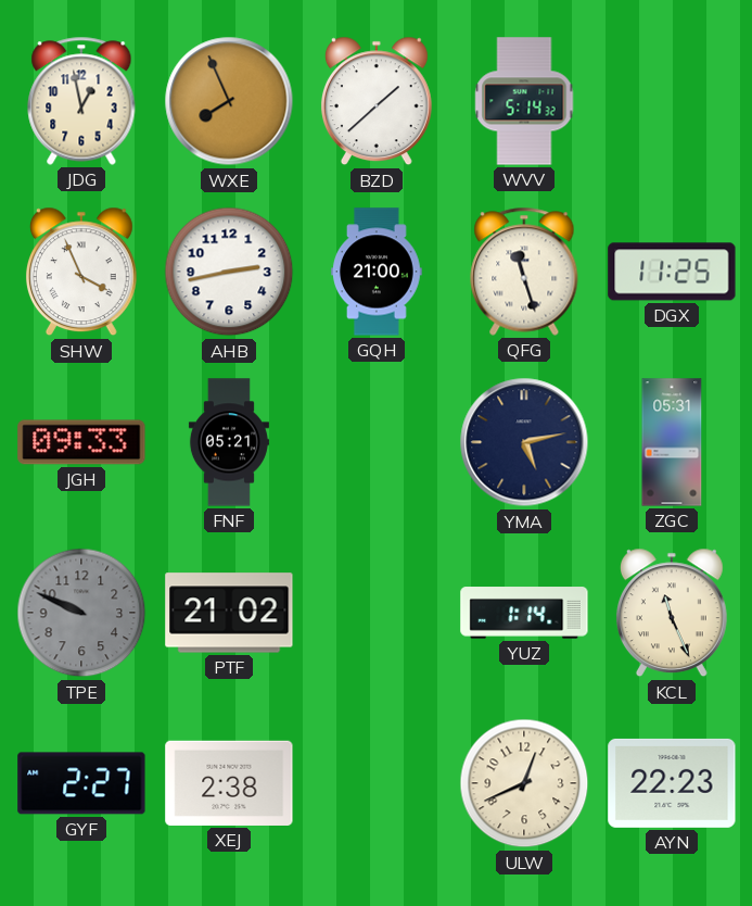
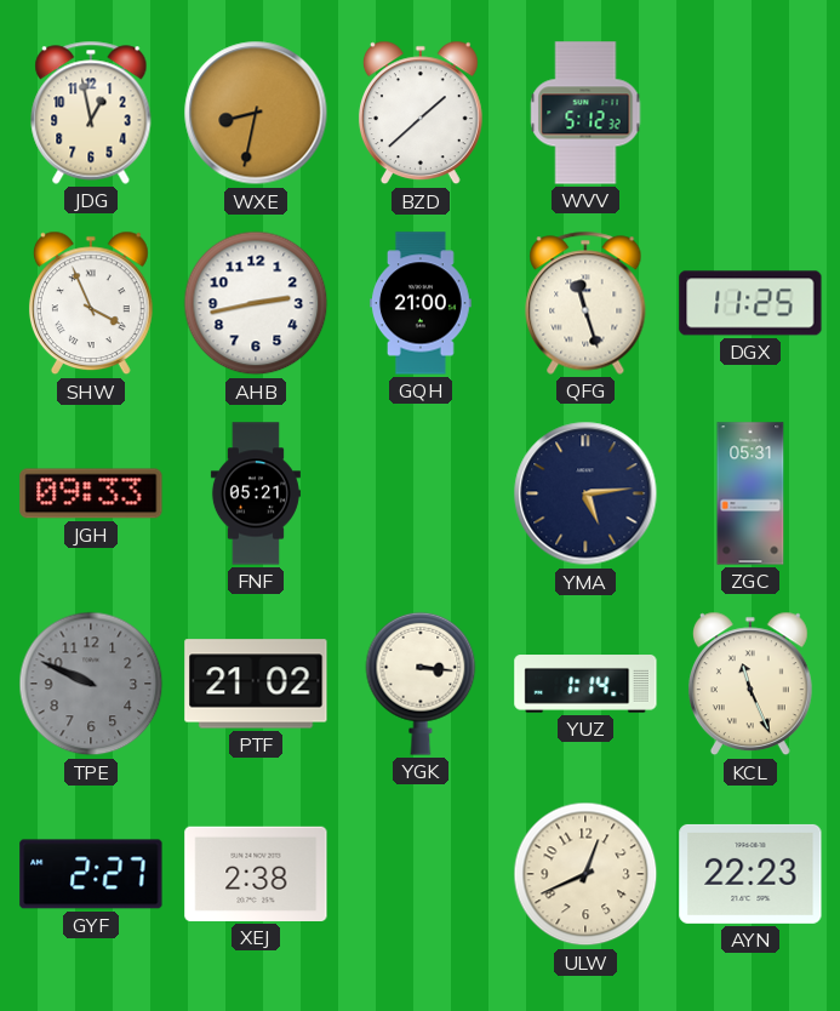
WXE: 7:56 -> 8:32 (256, 113)
WVV: 5:14 -> 5:12 (585, 113)
YMA: 5:13 -> 5:14 (585, 493)
YGK: none -> 3:16 (421, 684)
